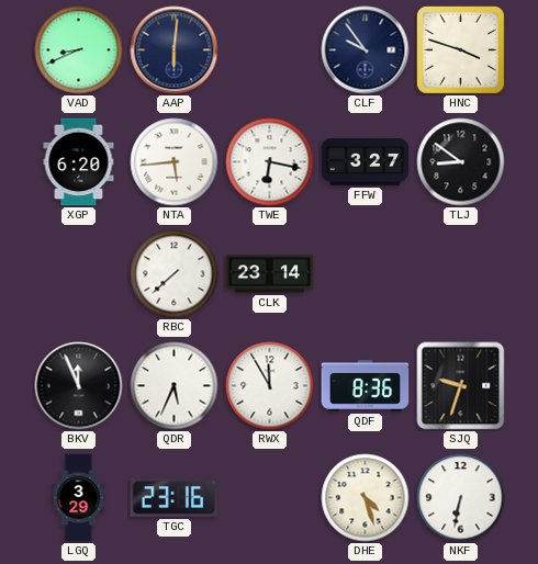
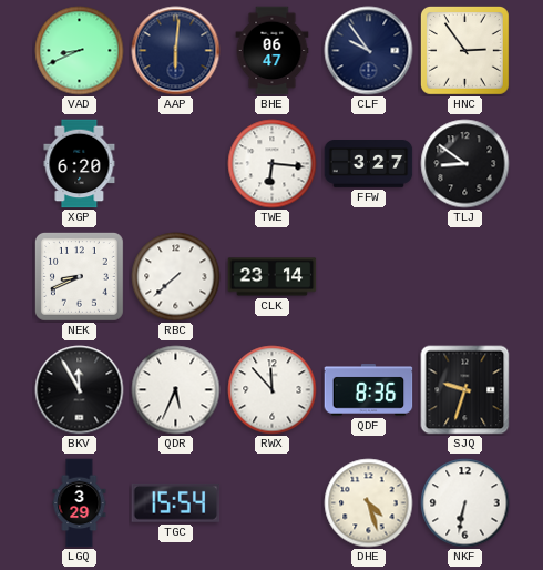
BHE: none -> 06:47 (273, 51)
HNC: 3:48 -> 2:54 (464, 50)
NTA: 5:44 -> none (175, 162)
TWE: 6:17 -> 6:16 (273, 164)
NEK: none -> 8:41 (79, 276)
BKV: 11:56 -> 11:55 (80, 390)
RWX: 11:55 -> 11:53 (273, 390)
TGC: 23:16 -> 15:54 (176, 502)
